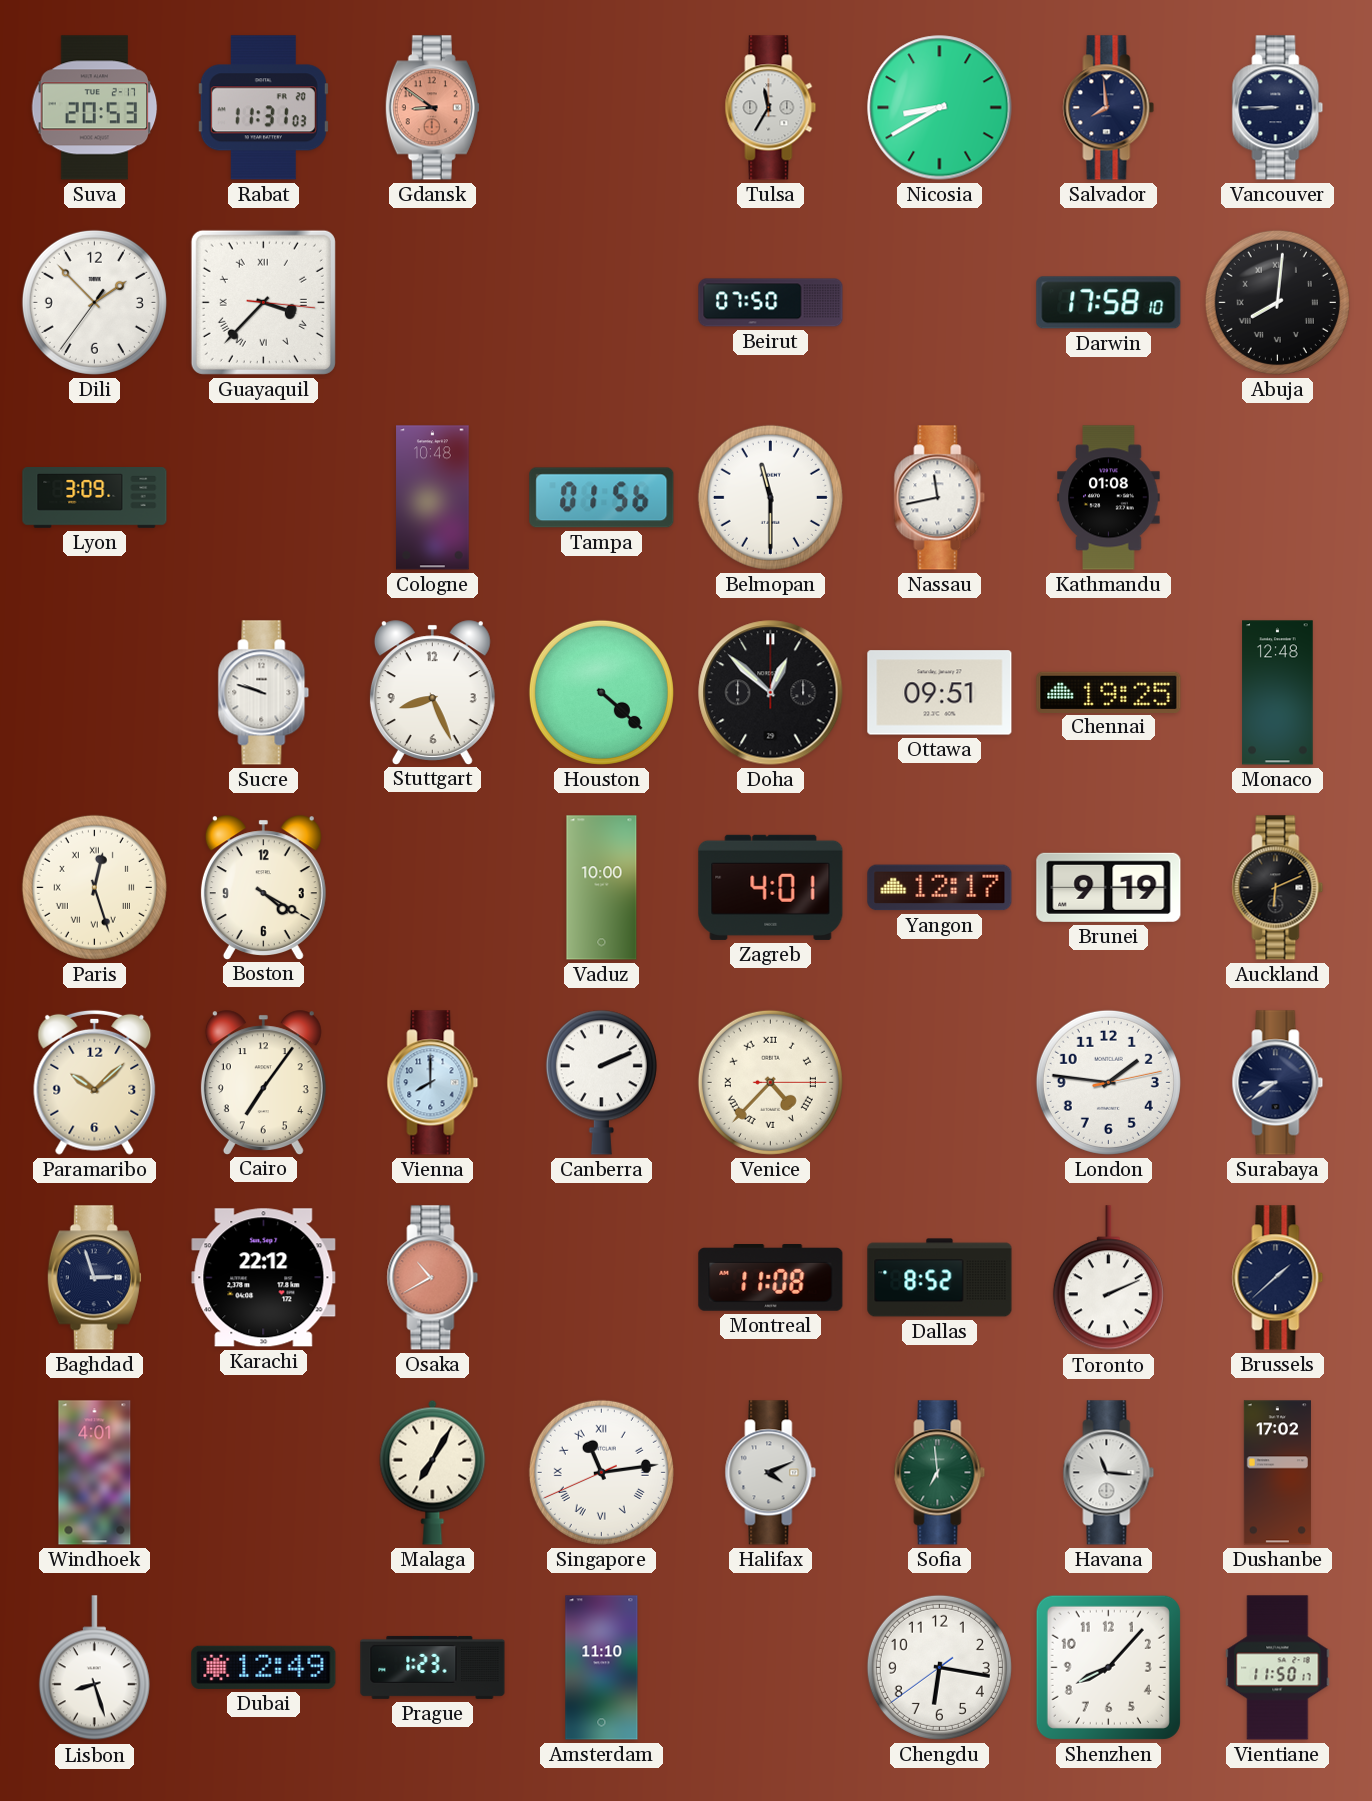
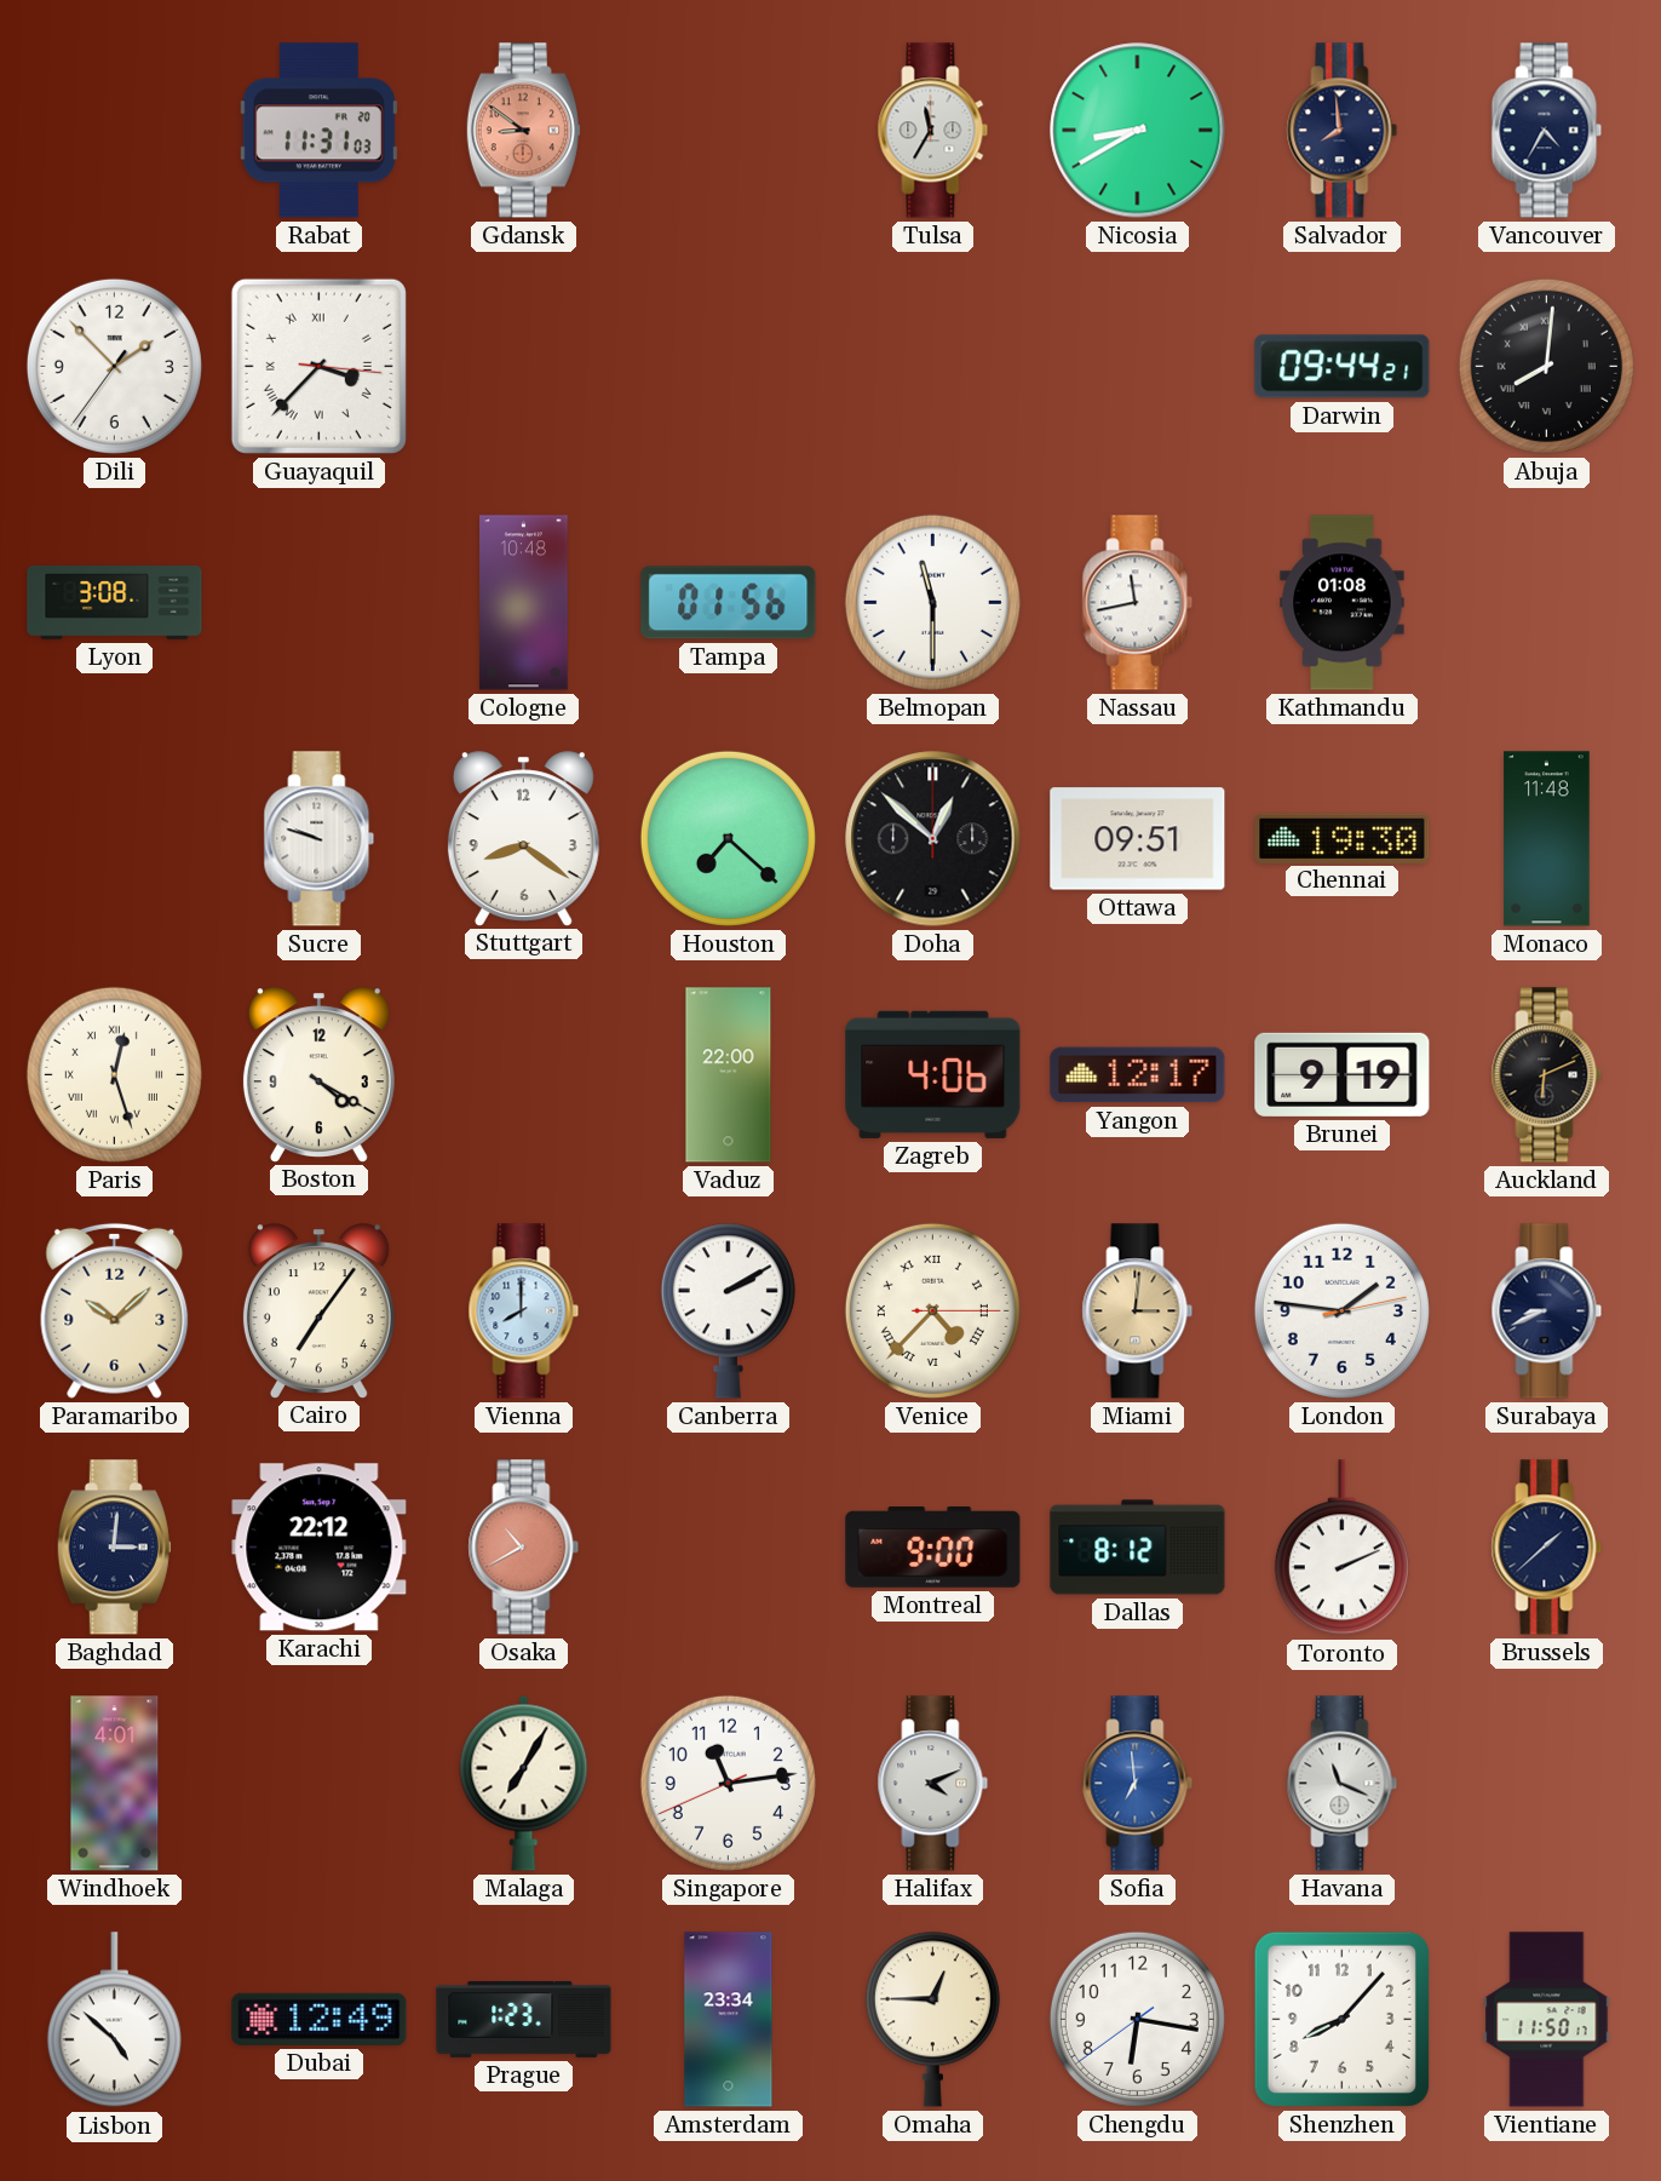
Suva: 20:53 -> none (95, 108)
Vancouver: 8:45 -> 4:35 (1547, 131)
Beirut: 07:50 -> none (771, 303)
Darwin: 17:58 -> 09:44 (1343, 367)
Lyon: 3:09 -> 3:08 (115, 603)
Stuttgart: 8:26 -> 8:21 (523, 838)
Houston: 4:22 -> 7:22 (728, 838)
Chennai: 19:25 -> 19:30 (1343, 838)
Monaco: 12:48 -> 11:48 (1547, 839)
Vaduz: 10:00 -> 22:00 (729, 1075)
Zagreb: 4:01 -> 4:06 (933, 1074)
Canberra: 2:11 -> 2:10 (728, 1310)
Miami: none -> 3:01 (1138, 1312)
Surabaya: 8:39 -> 8:41 (1547, 1312)
Baghdad: 2:57 -> 3:01 (114, 1548)
Montreal: 11:08 -> 9:00 (933, 1548)
Dallas: 8:52 -> 8:12 (1138, 1548)
Singapore numerals: Roman -> Arabic (728, 1783)
Sofia dial: green -> blue (1138, 1784)
Havana: 11:16 -> 11:19 (1343, 1784)
Dushanbe: 17:02 -> none (1277, 1473)
Lisbon: 8:27 -> 4:52 (114, 2020)
Amsterdam: 11:10 -> 23:34 (729, 2020)
Omaha: none -> 12:45 (932, 2019)
